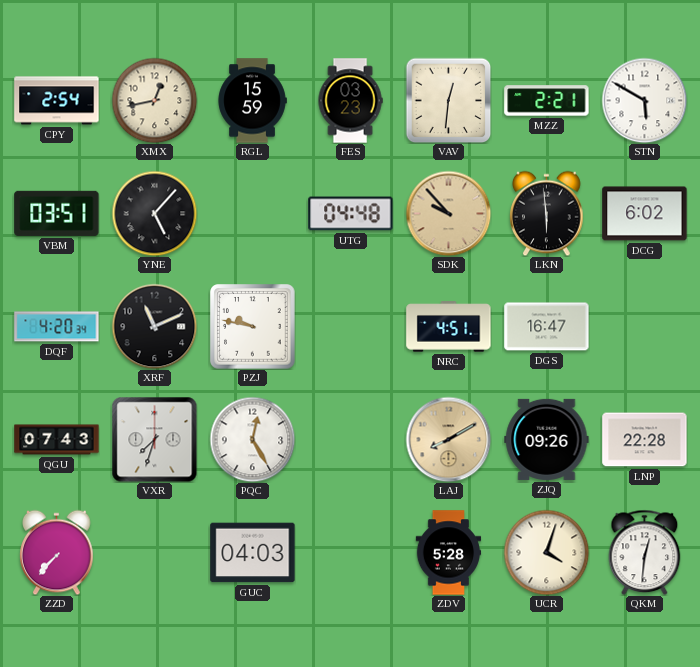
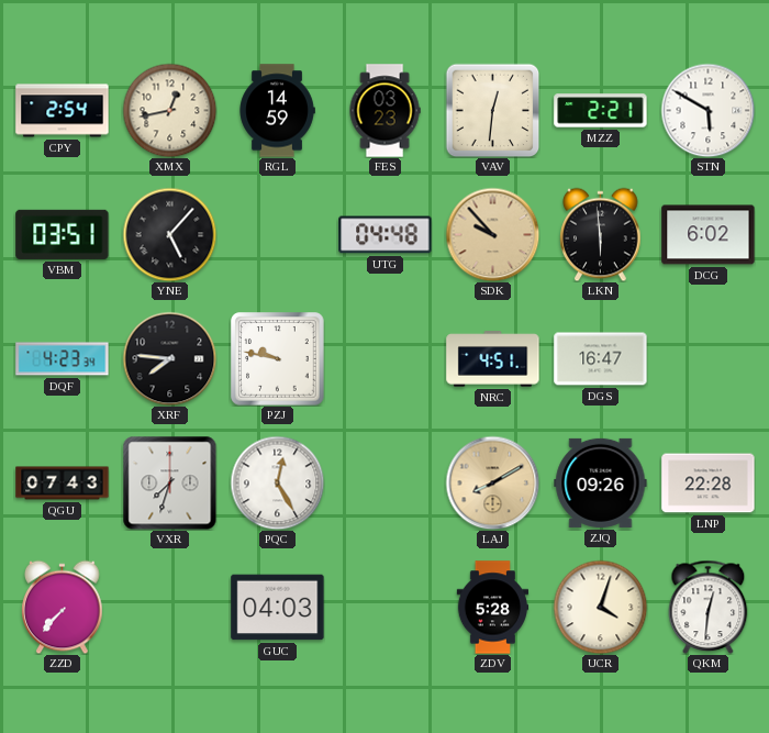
RGL: 15:59 -> 14:59 (277, 111)
DQF: 4:20 -> 4:23 (63, 359)
XRF: 11:11 -> 7:46 (169, 358)
